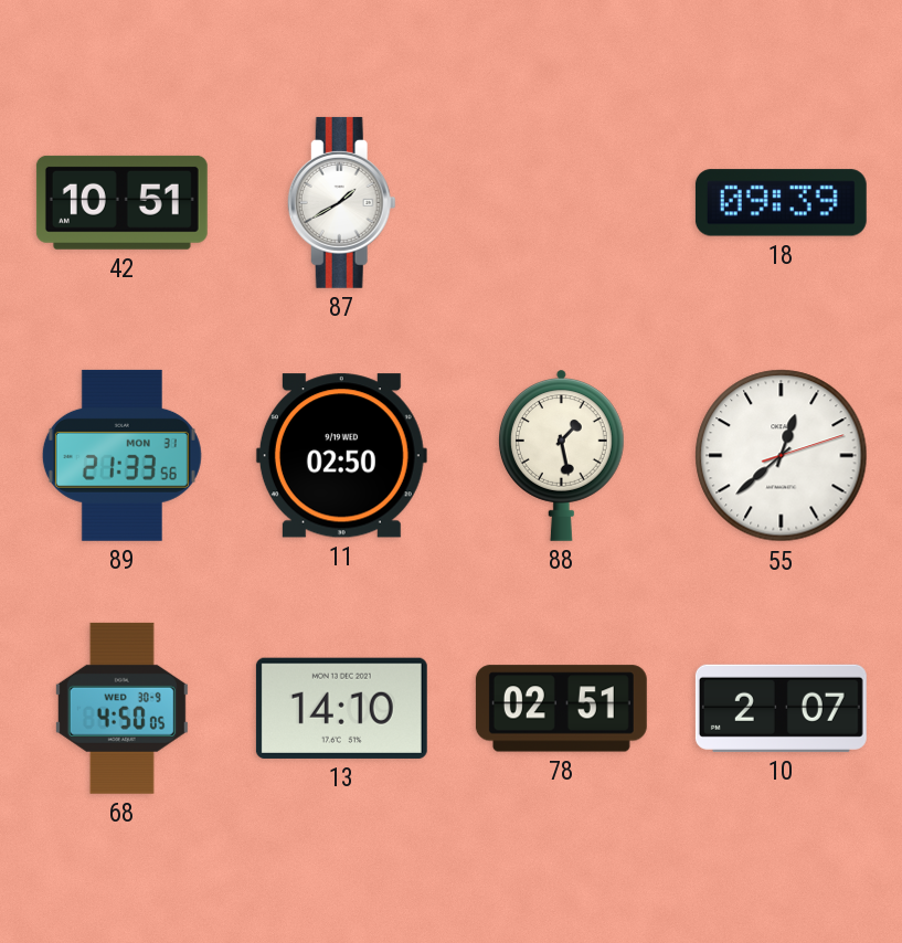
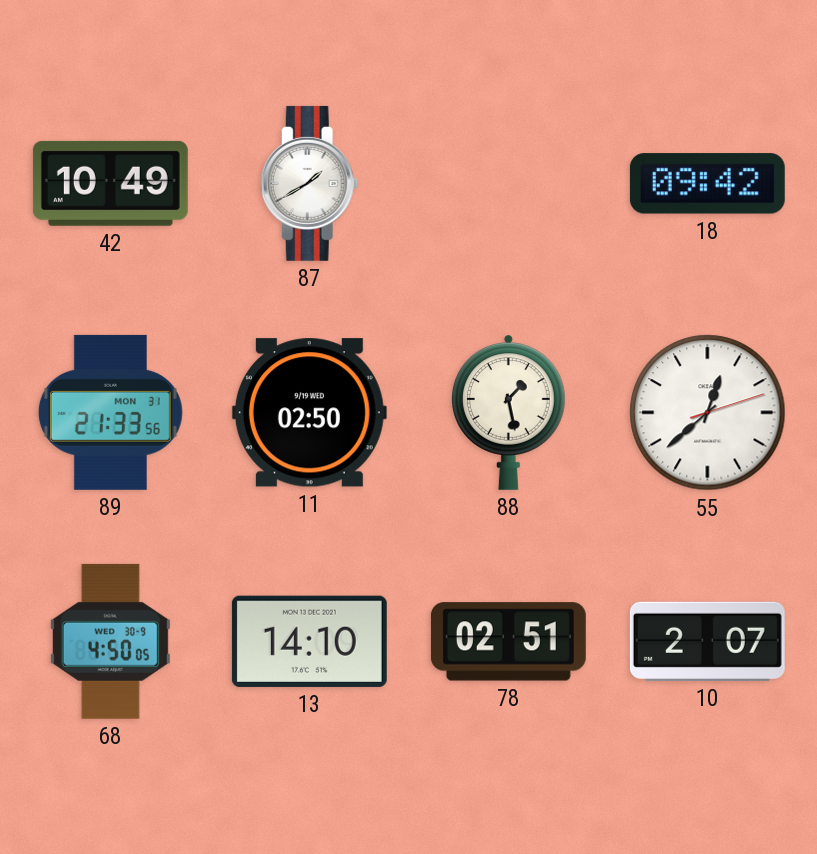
42: 10:51 -> 10:49 (110, 183)
18: 09:39 -> 09:42 (707, 184)
